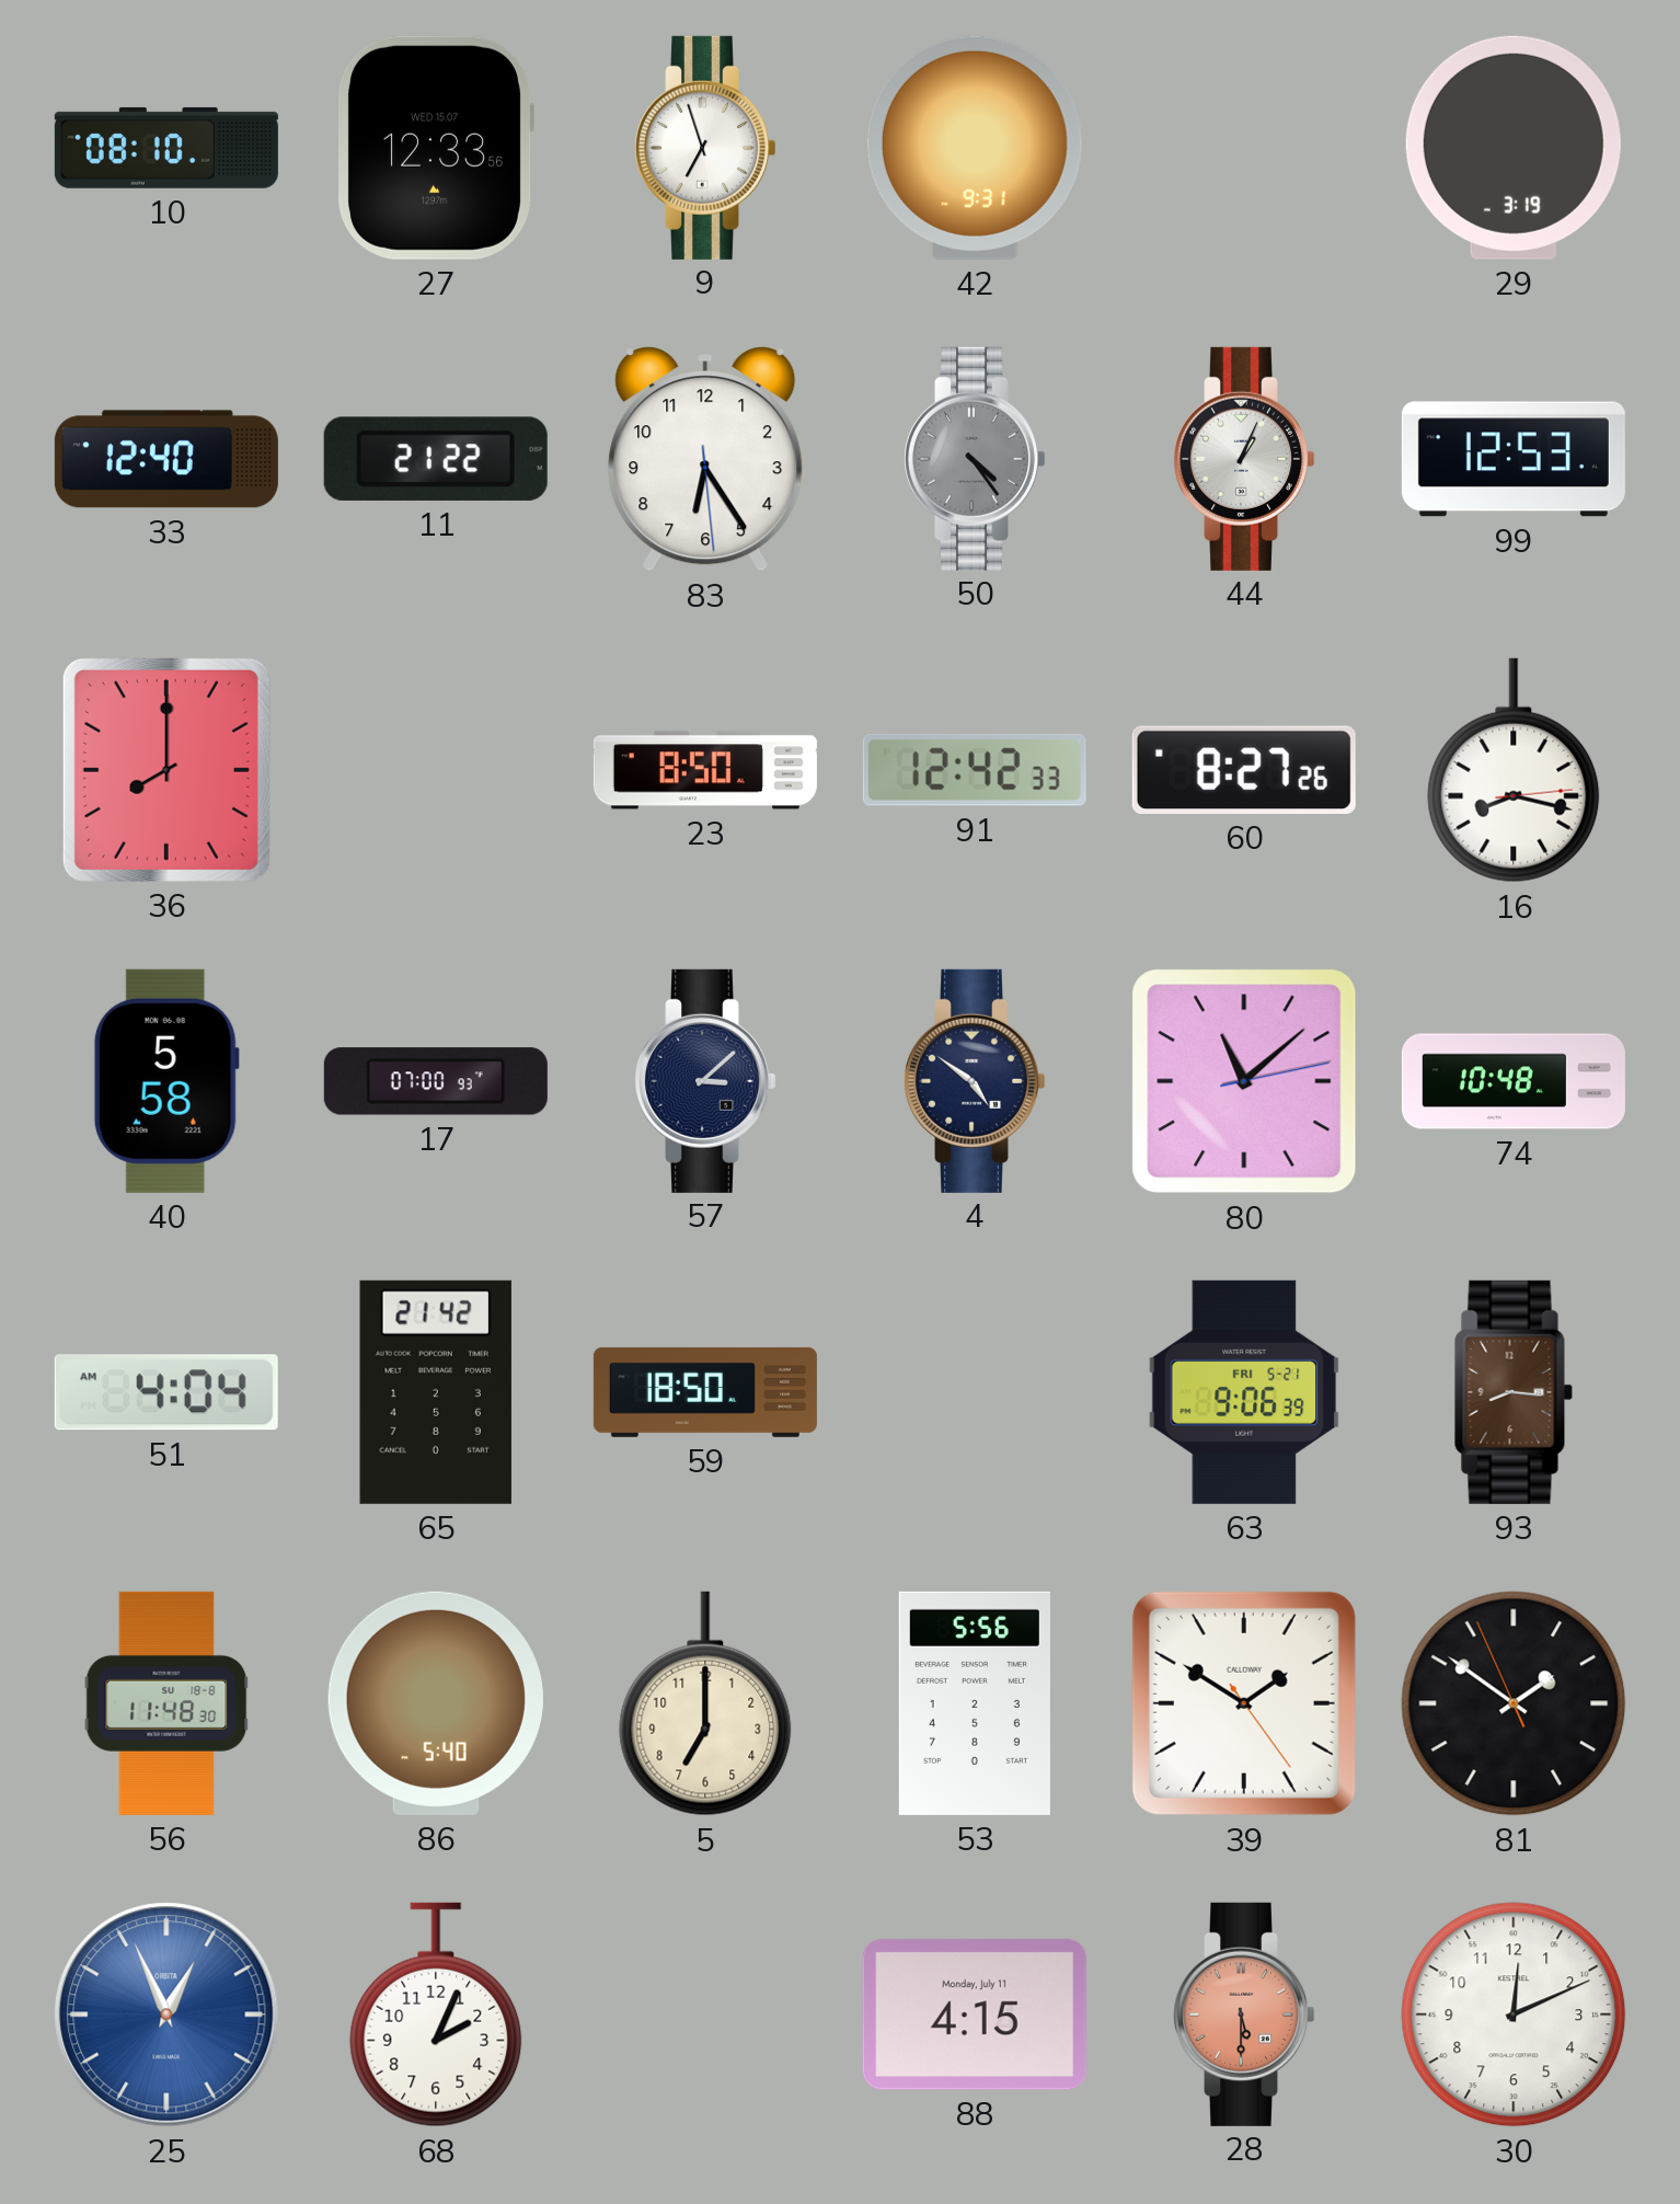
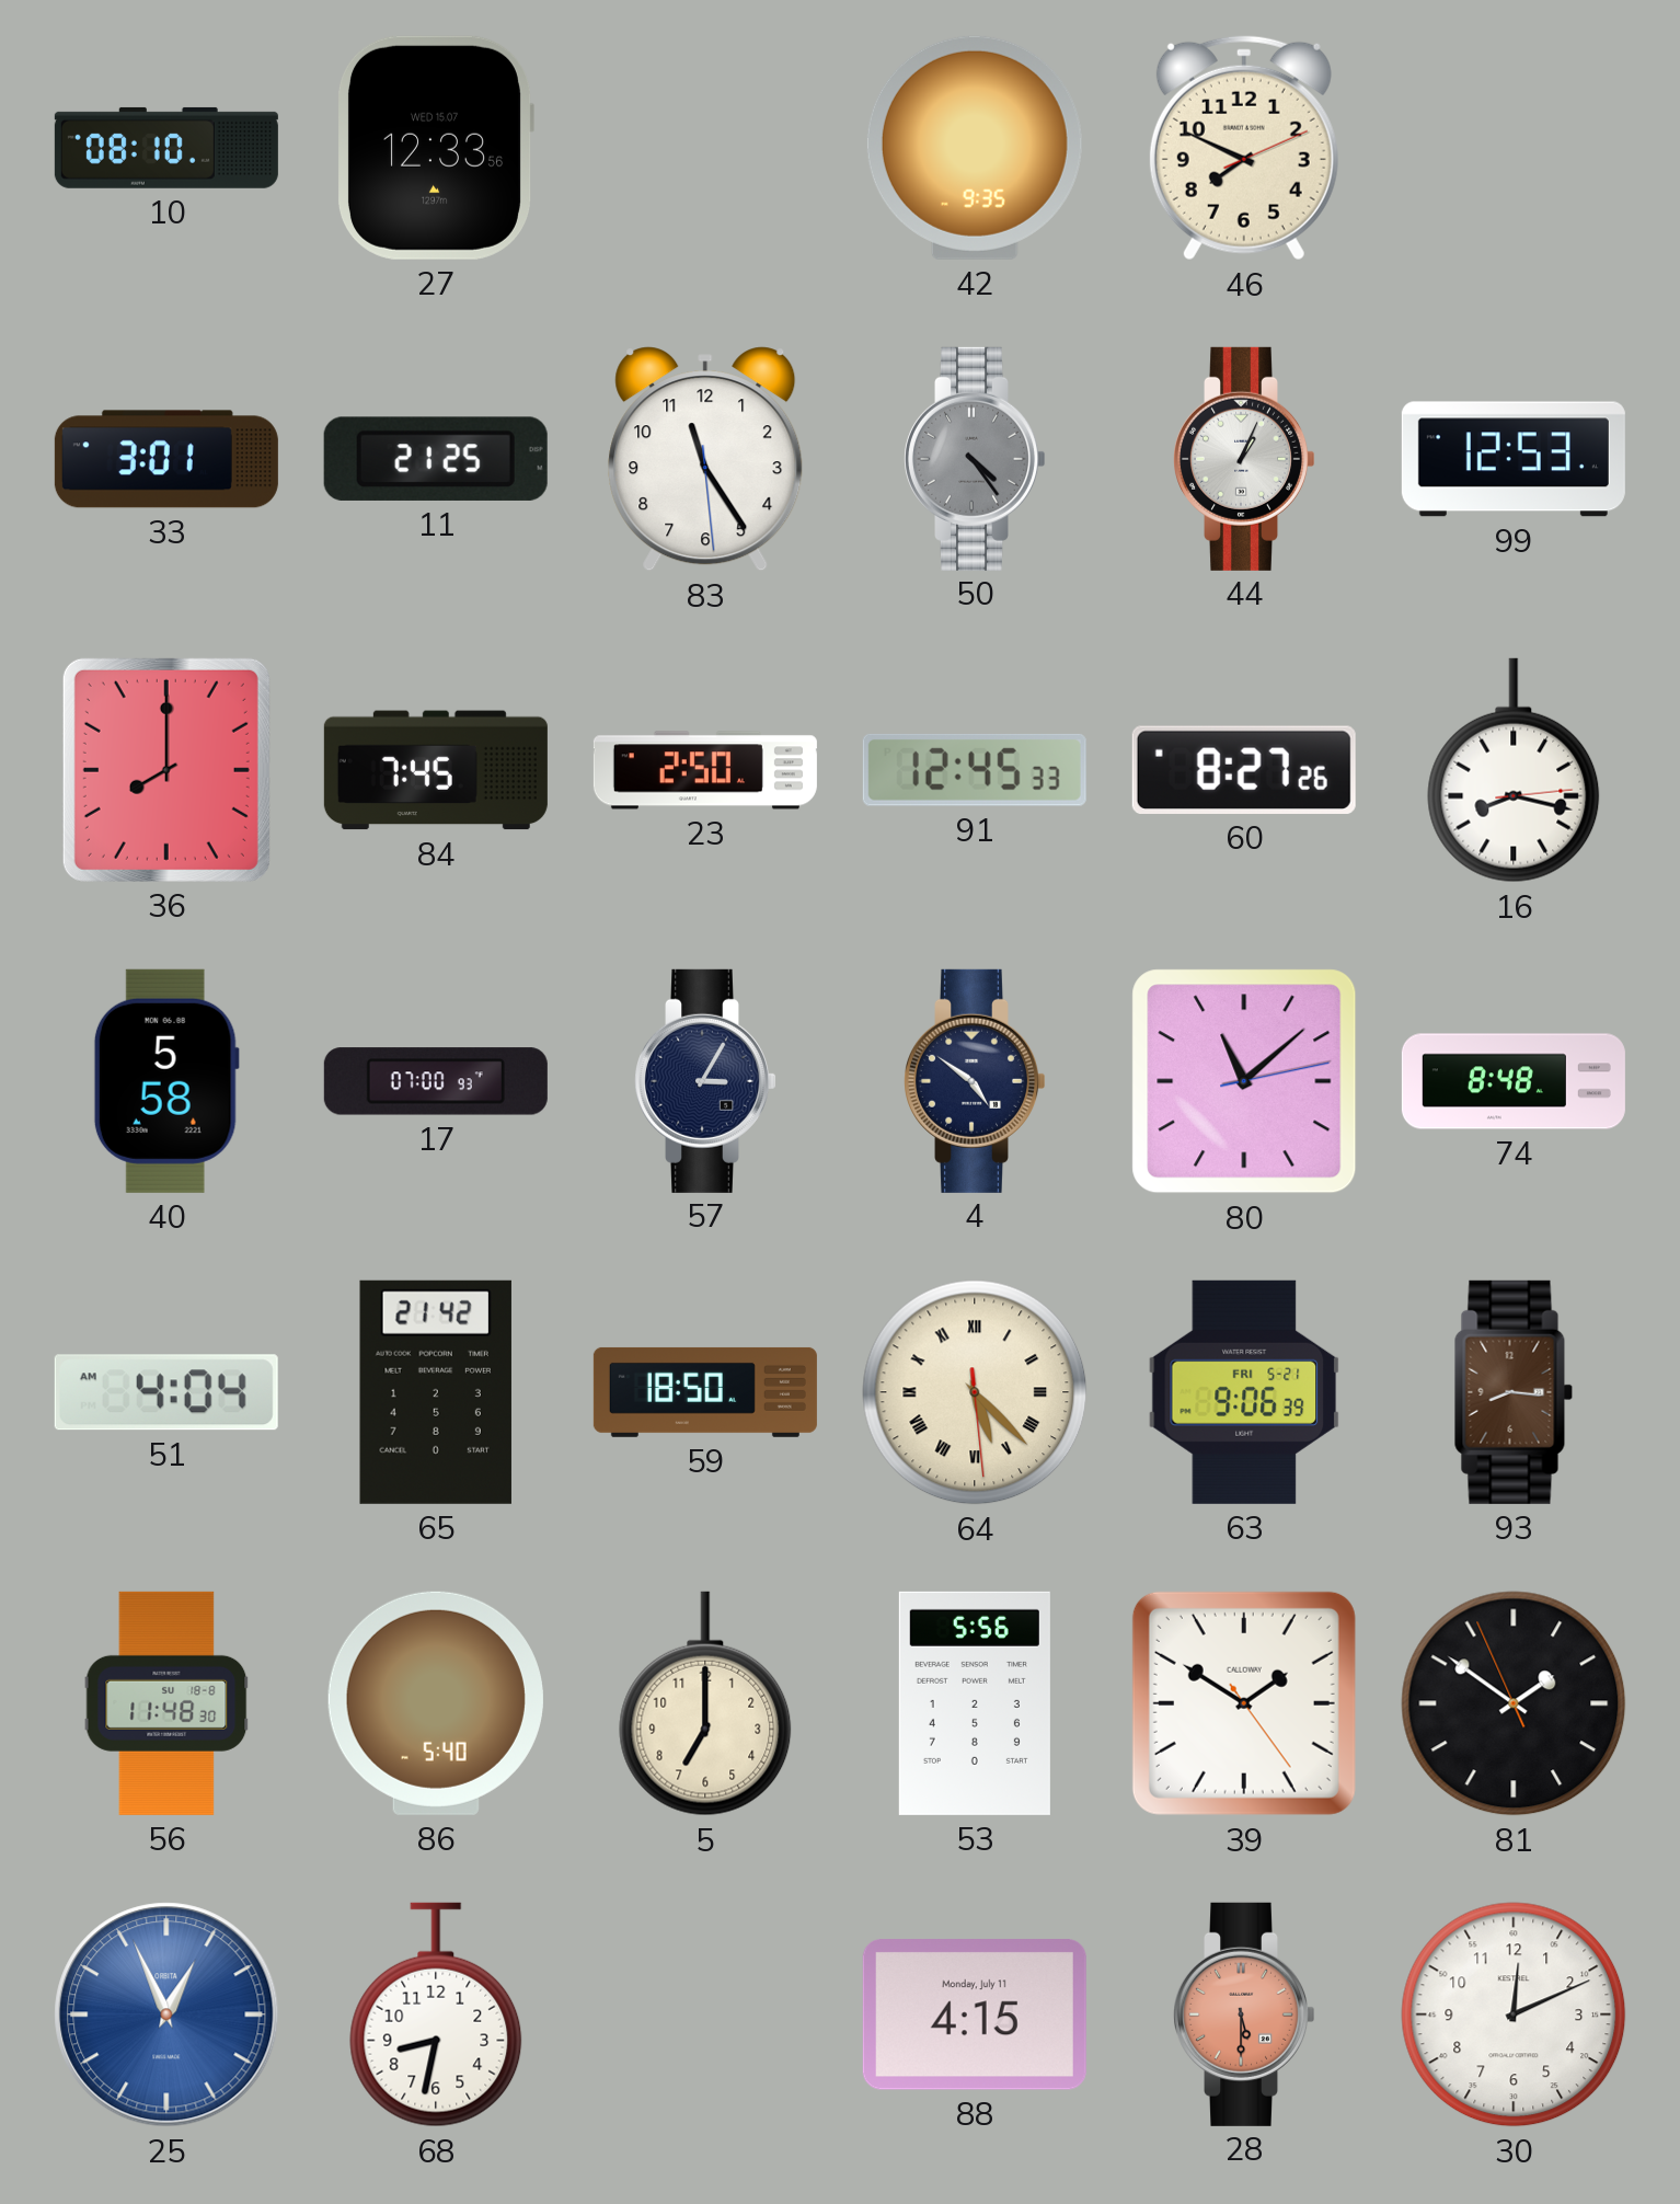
9: 6:57 -> none (706, 148)
42: 9:31 -> 9:35 (975, 148)
46: none -> 7:49 (1244, 148)
29: 3:19 -> none (1514, 148)
33: 12:40 -> 3:01 (166, 459)
11: 21:22 -> 21:25 (436, 459)
83: 6:24 -> 11:24 (705, 459)
84: none -> 7:45 (436, 770)
23: 8:50 -> 2:50 (705, 770)
91: 12:42 -> 12:45 (975, 770)
57: 3:08 -> 3:05 (706, 1081)
74: 10:48 -> 8:48 (1514, 1081)
64: none -> 5:22 (975, 1392)
68: 2:04 -> 8:32 (436, 2014)
